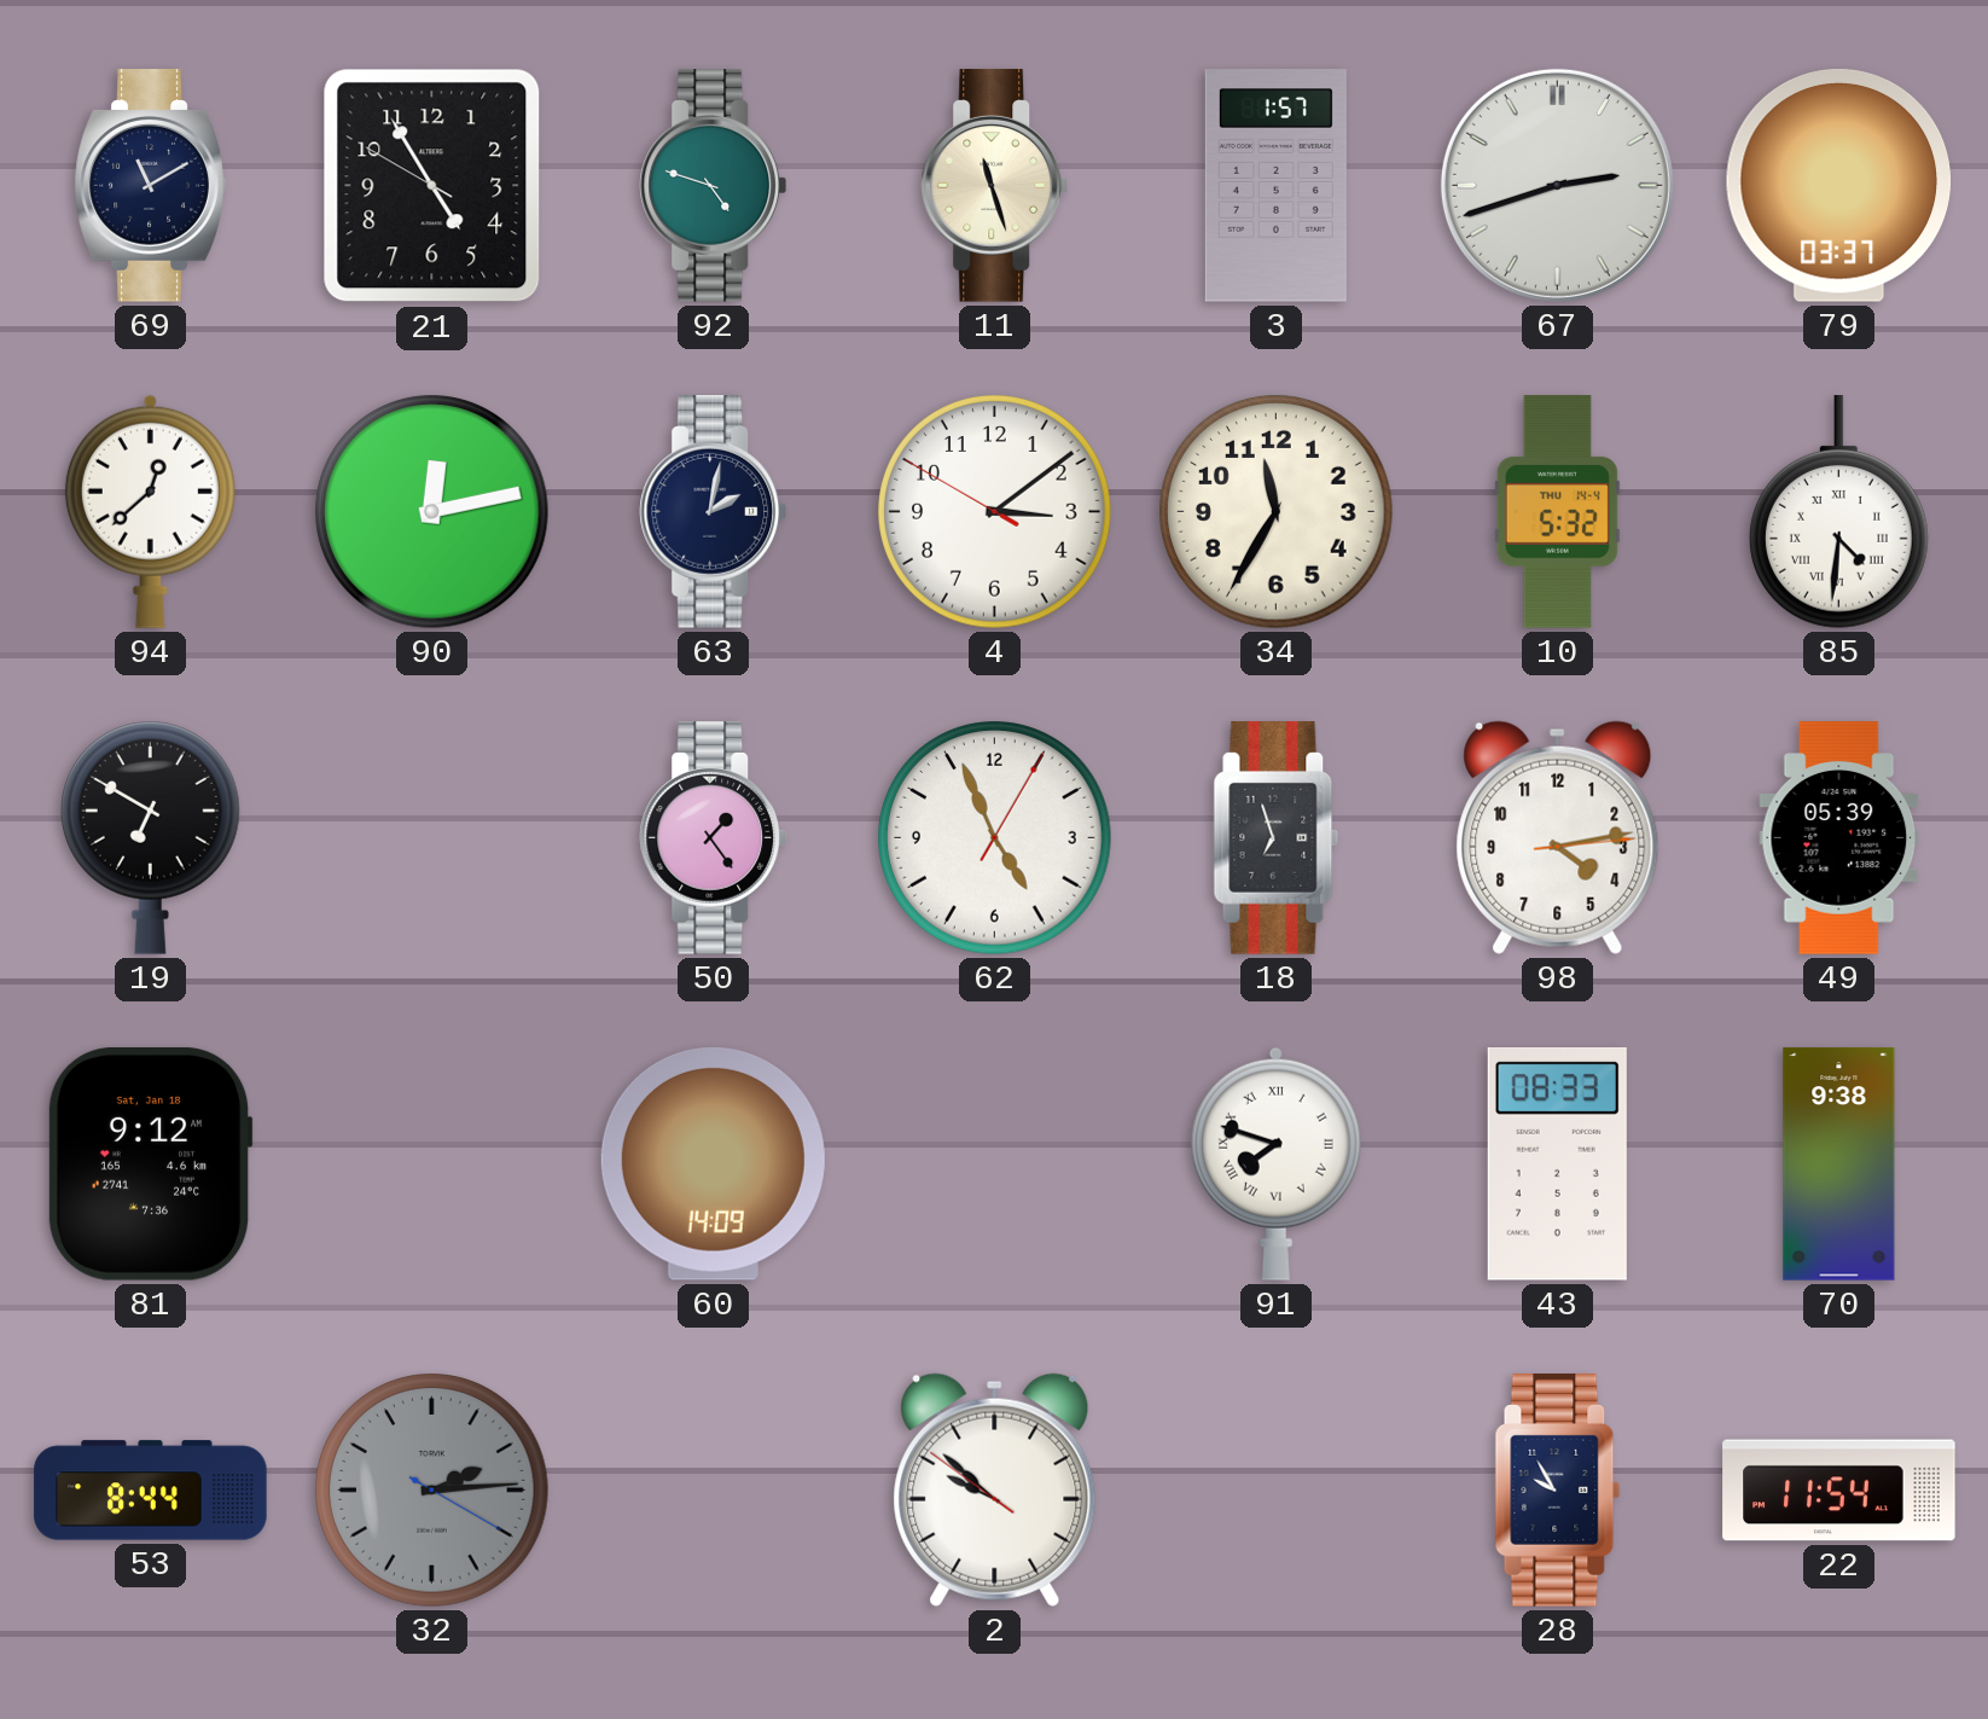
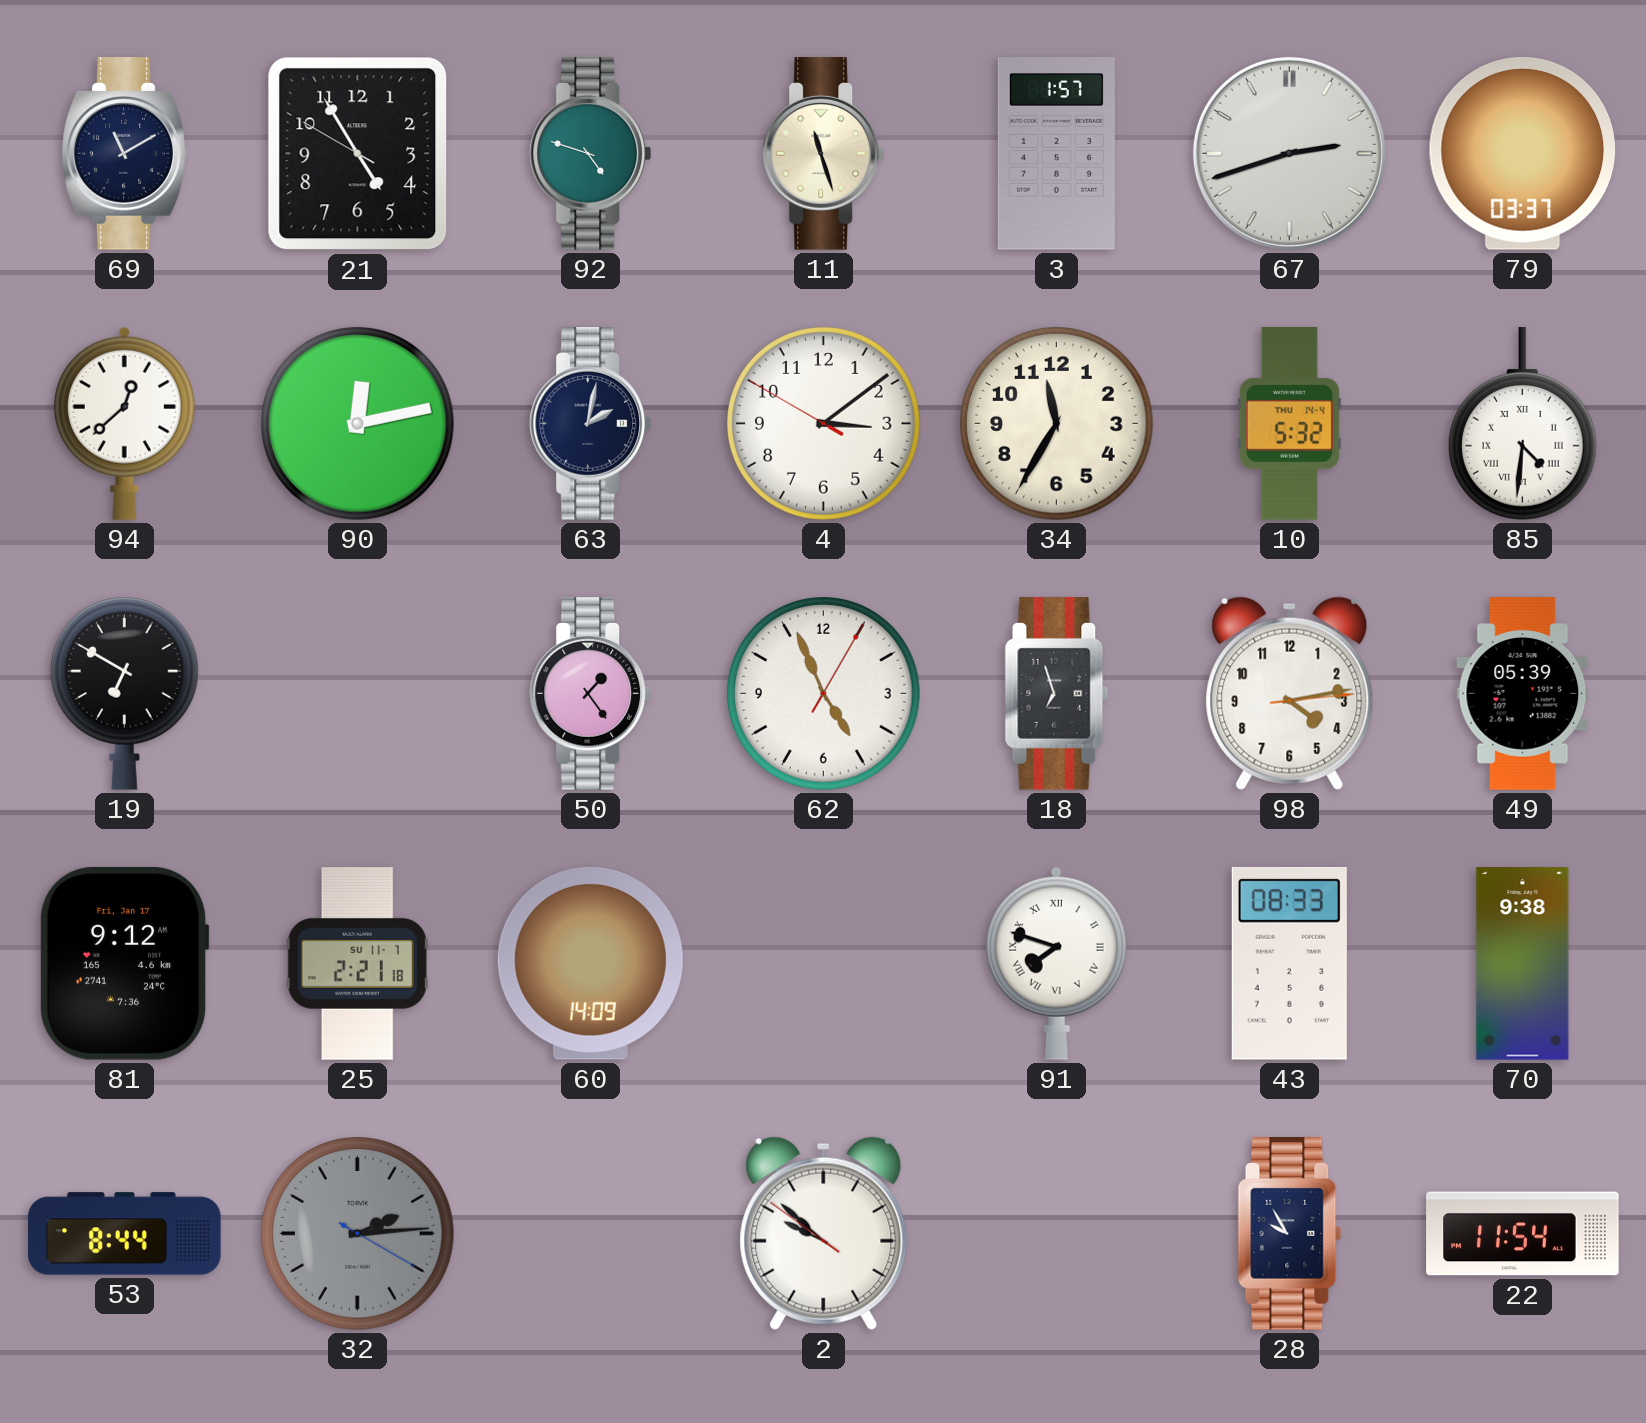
81 date: Sat, Jan 18 -> Fri, Jan 17 (124, 963)
25: none -> 2:21 (357, 964)
